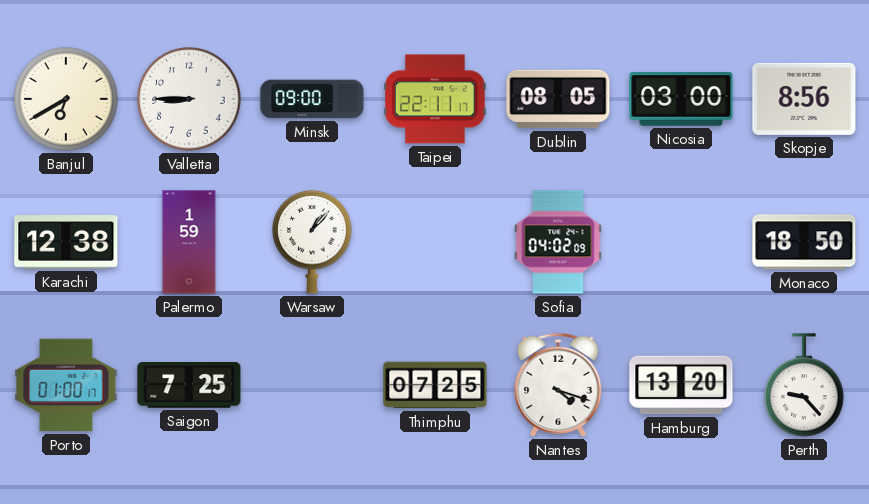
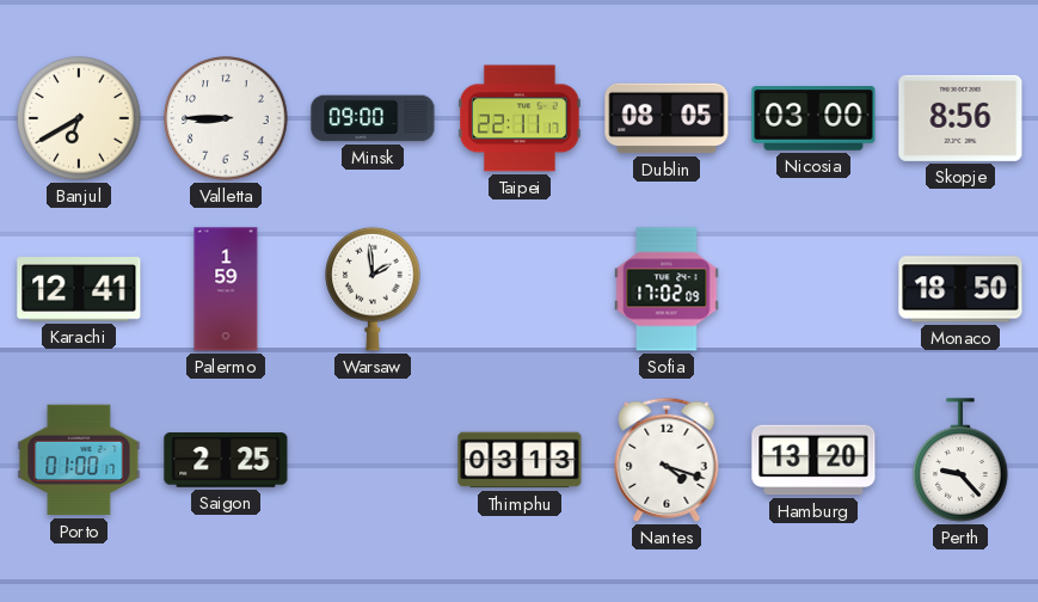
Karachi: 12:38 -> 12:41 (79, 289)
Warsaw: 1:07 -> 1:59 (373, 289)
Sofia: 04:02 -> 17:02 (667, 289)
Saigon: 7:25 -> 2:25 (226, 461)
Thimphu: 07:25 -> 03:13 (520, 460)
